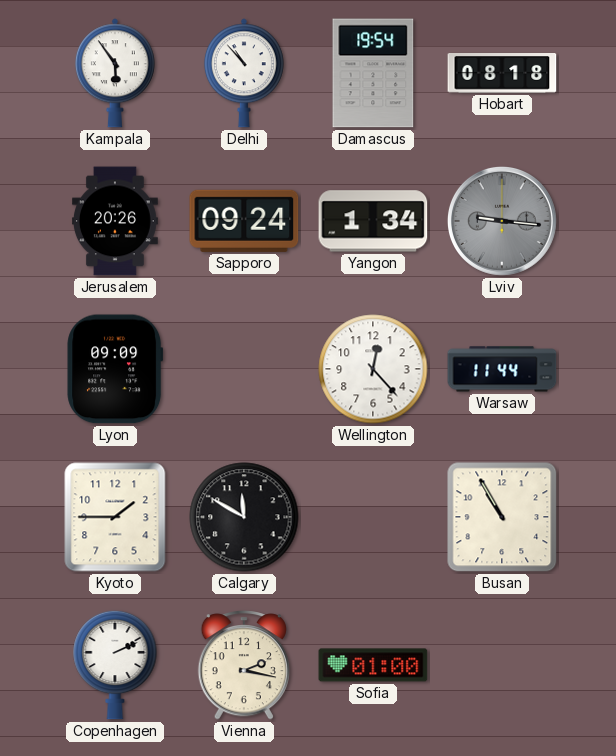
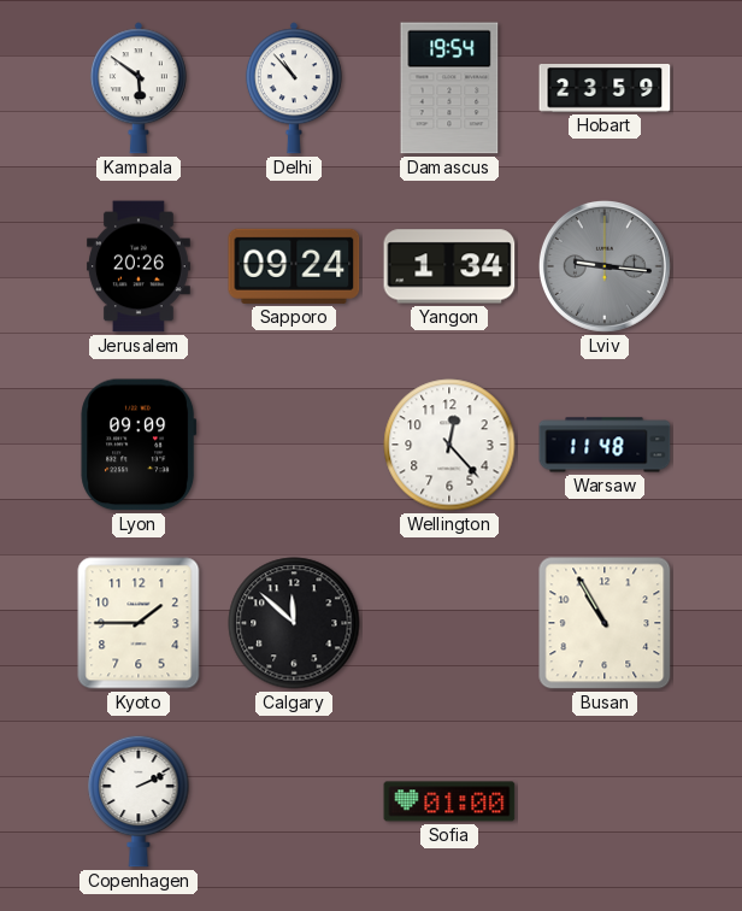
Kampala: 5:54 -> 5:51 (139, 88)
Hobart: 08:18 -> 23:59 (605, 89)
Warsaw: 11:44 -> 11:48 (605, 445)
Calgary: 11:50 -> 11:52 (294, 623)
Vienna: 2:17 -> none (244, 665)
